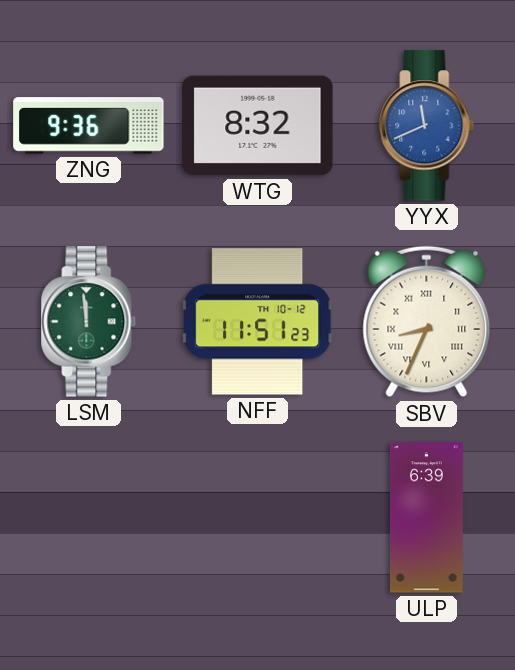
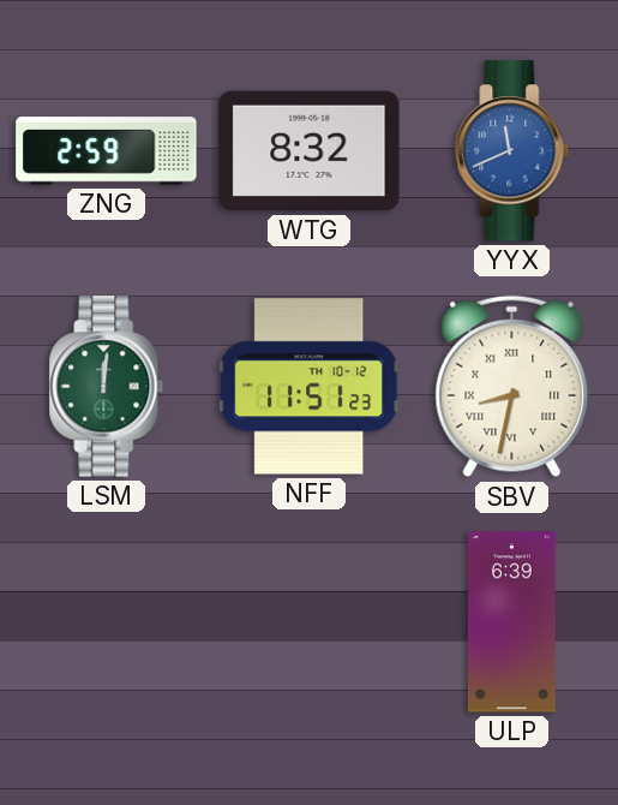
ZNG: 9:36 -> 2:59 (107, 151)
LSM: 11:59 -> 12:01 (107, 387)
SBV: 8:34 -> 8:32 (512, 387)
